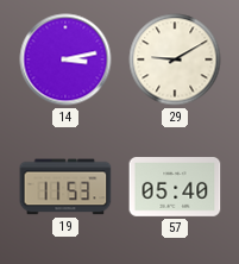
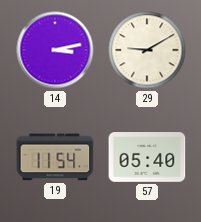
19: 11:53 -> 11:54 (55, 157)
